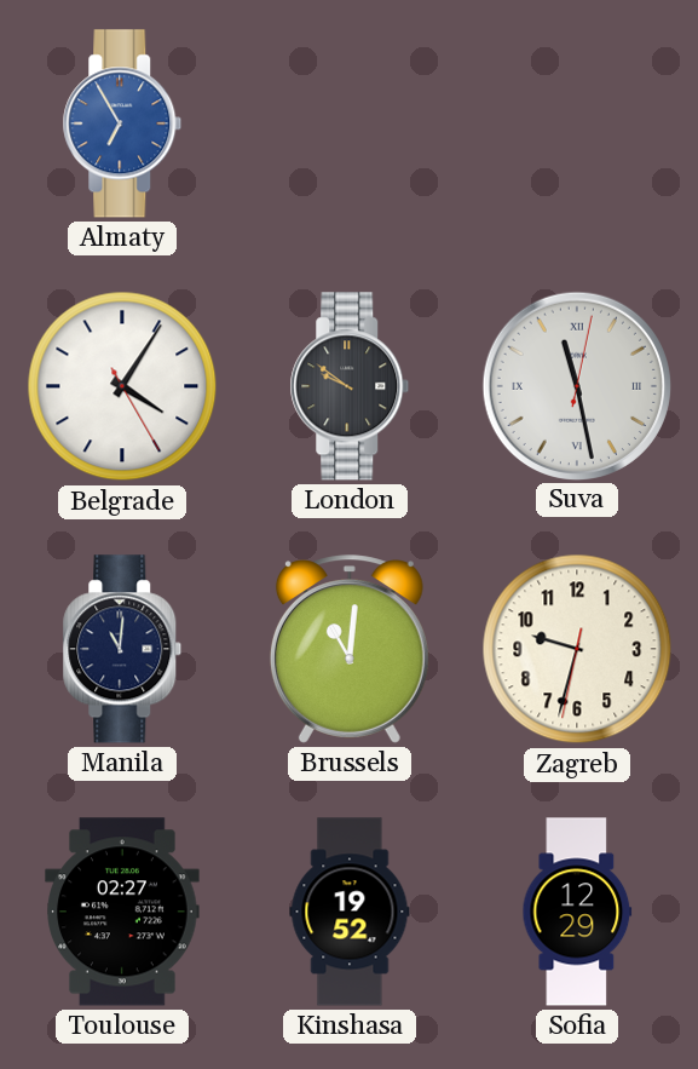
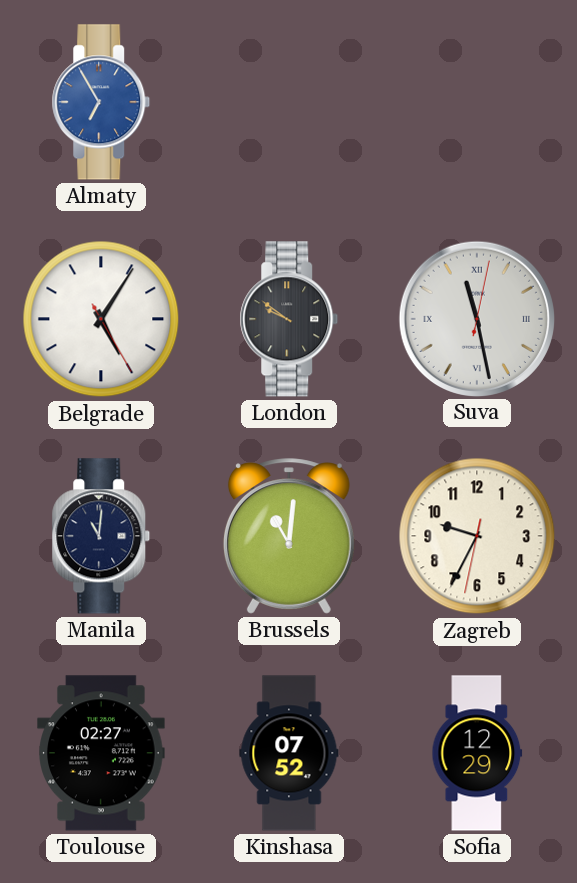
Belgrade: 4:05 -> 5:05 (101, 319)
Zagreb: 9:32 -> 9:34 (477, 536)
Kinshasa: 19:52 -> 07:52 (289, 753)
